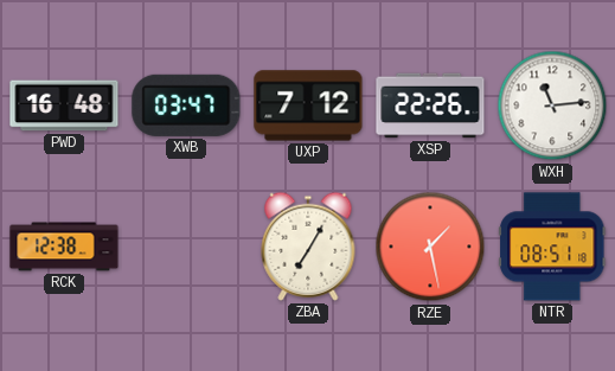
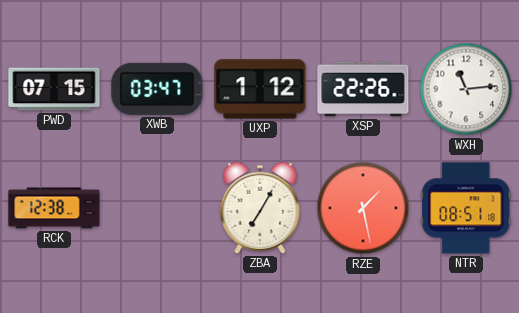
PWD: 16:48 -> 07:15 (54, 89)
UXP: 7:12 -> 1:12 (260, 89)
